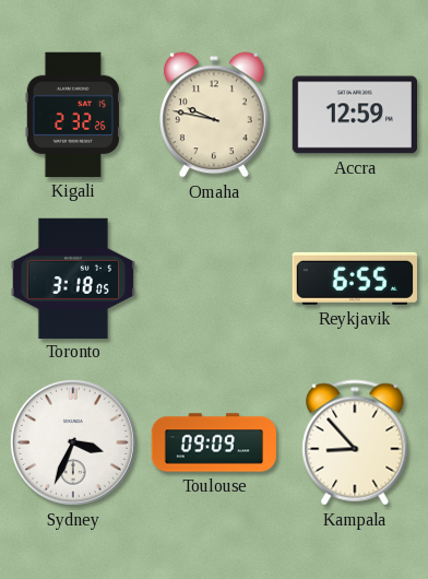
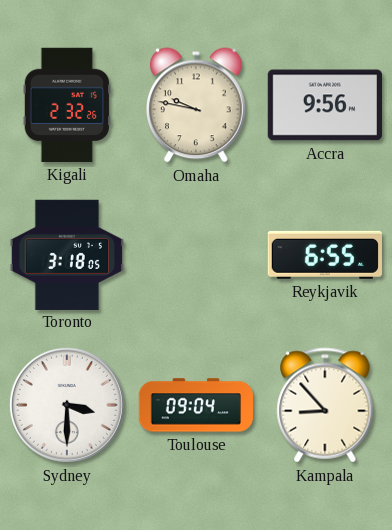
Accra: 12:59 -> 9:56 (324, 105)
Sydney: 3:34 -> 3:30 (67, 405)
Toulouse: 09:09 -> 09:04 (195, 405)
